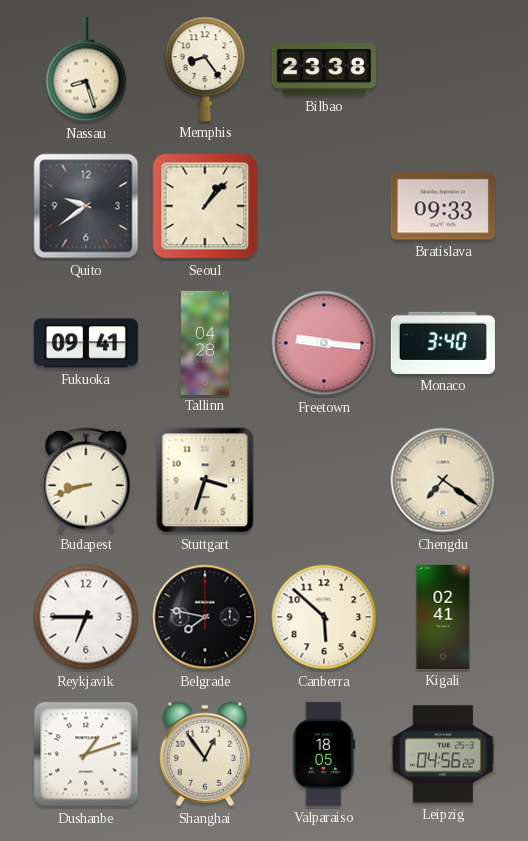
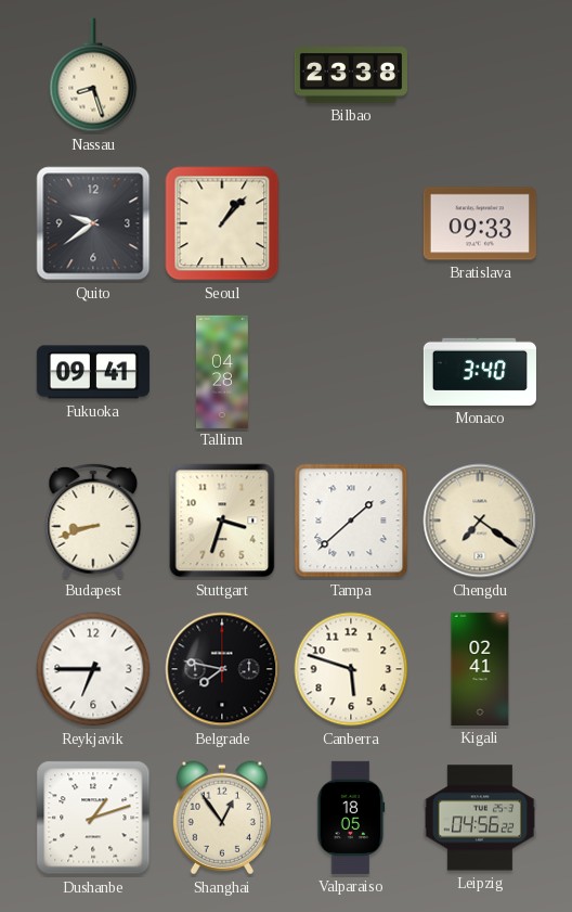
Memphis: 8:24 -> none (205, 69)
Freetown: 9:16 -> none (324, 343)
Tampa: none -> 1:38 (351, 521)
Canberra: 5:52 -> 5:48 (351, 669)
